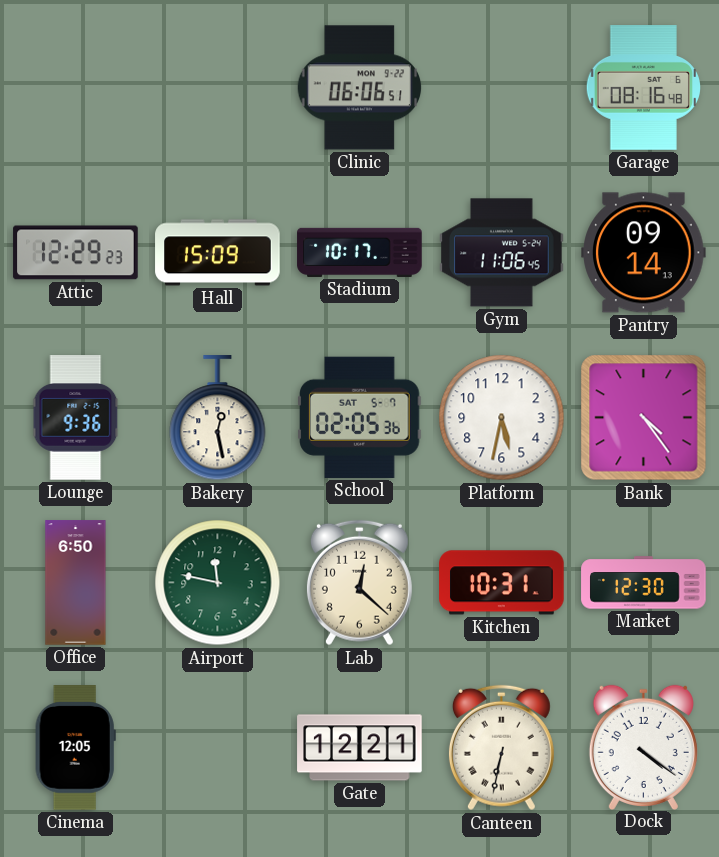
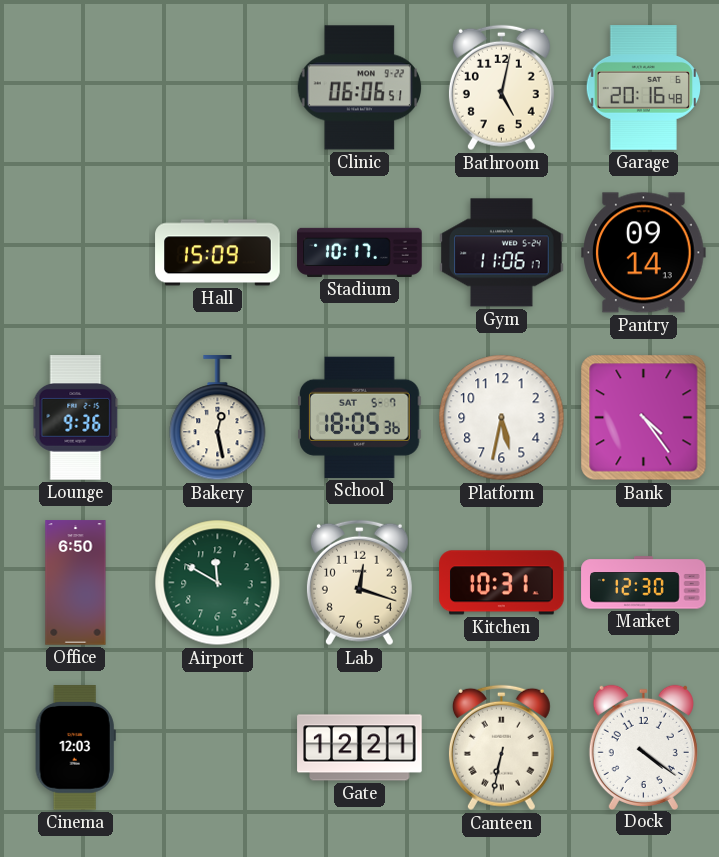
Bathroom: none -> 5:02 (501, 88)
Garage: 08:16 -> 20:16 (643, 88)
Attic: 12:29 -> none (76, 253)
Gym: 11:06:45 -> 11:06:17 (502, 253)
School: 02:05 -> 18:05 (360, 417)
Airport: 11:47 -> 11:50 (218, 583)
Lab: 12:22 -> 12:18 (359, 583)
Cinema: 12:05 -> 12:03 (75, 748)
